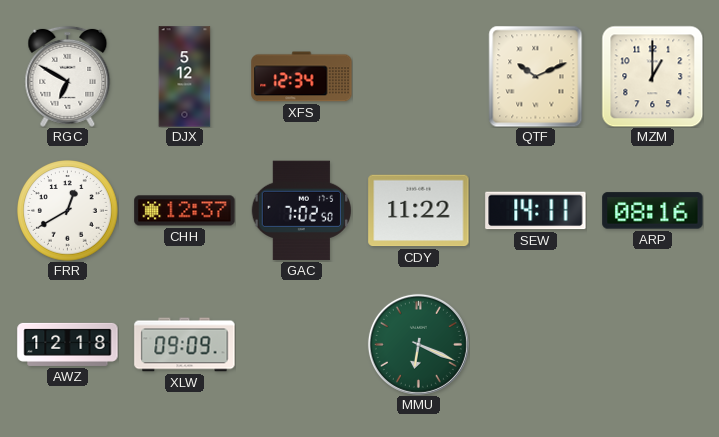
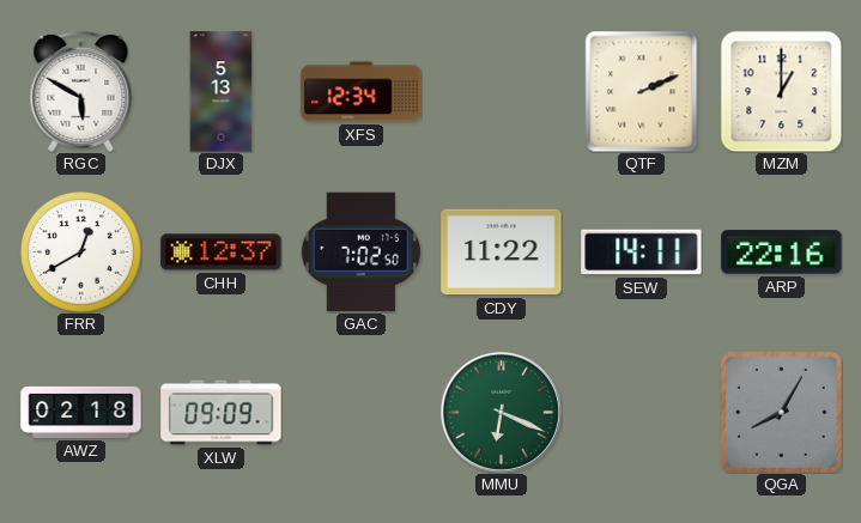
RGC: 6:50 -> 5:50 (81, 91)
DJX: 5:12 -> 5:13 (222, 92)
QTF: 10:11 -> 2:11 (642, 91)
ARP: 08:16 -> 22:16 (782, 253)
AWZ: 12:18 -> 02:18 (81, 412)
QGA: none -> 8:05 (782, 413)
